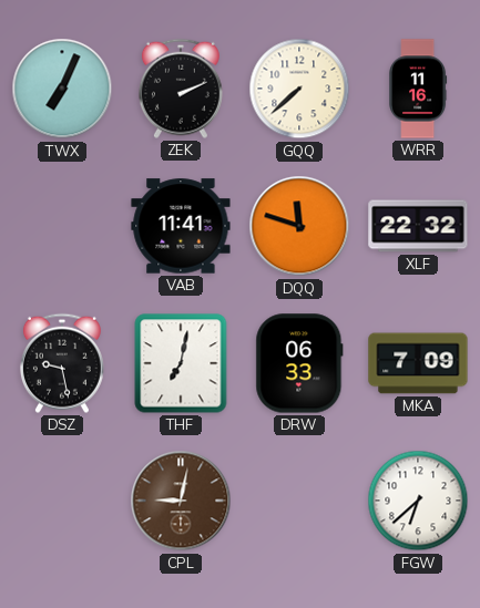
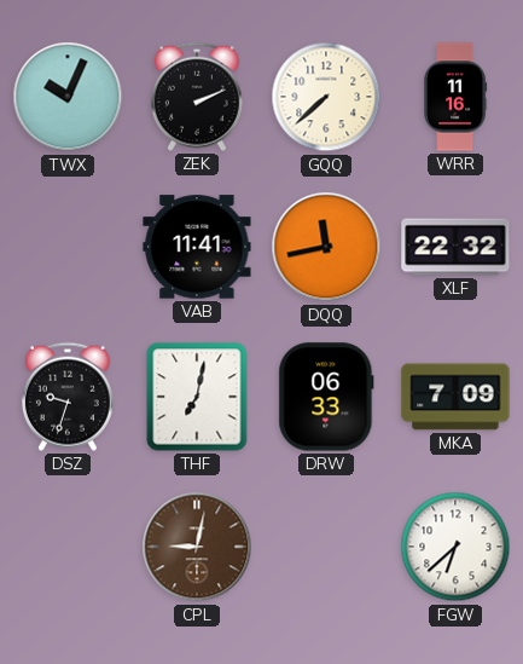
TWX: 7:04 -> 10:04 (68, 97)
DQQ: 11:48 -> 11:43 (326, 247)
DSZ: 9:28 -> 9:33 (68, 397)
